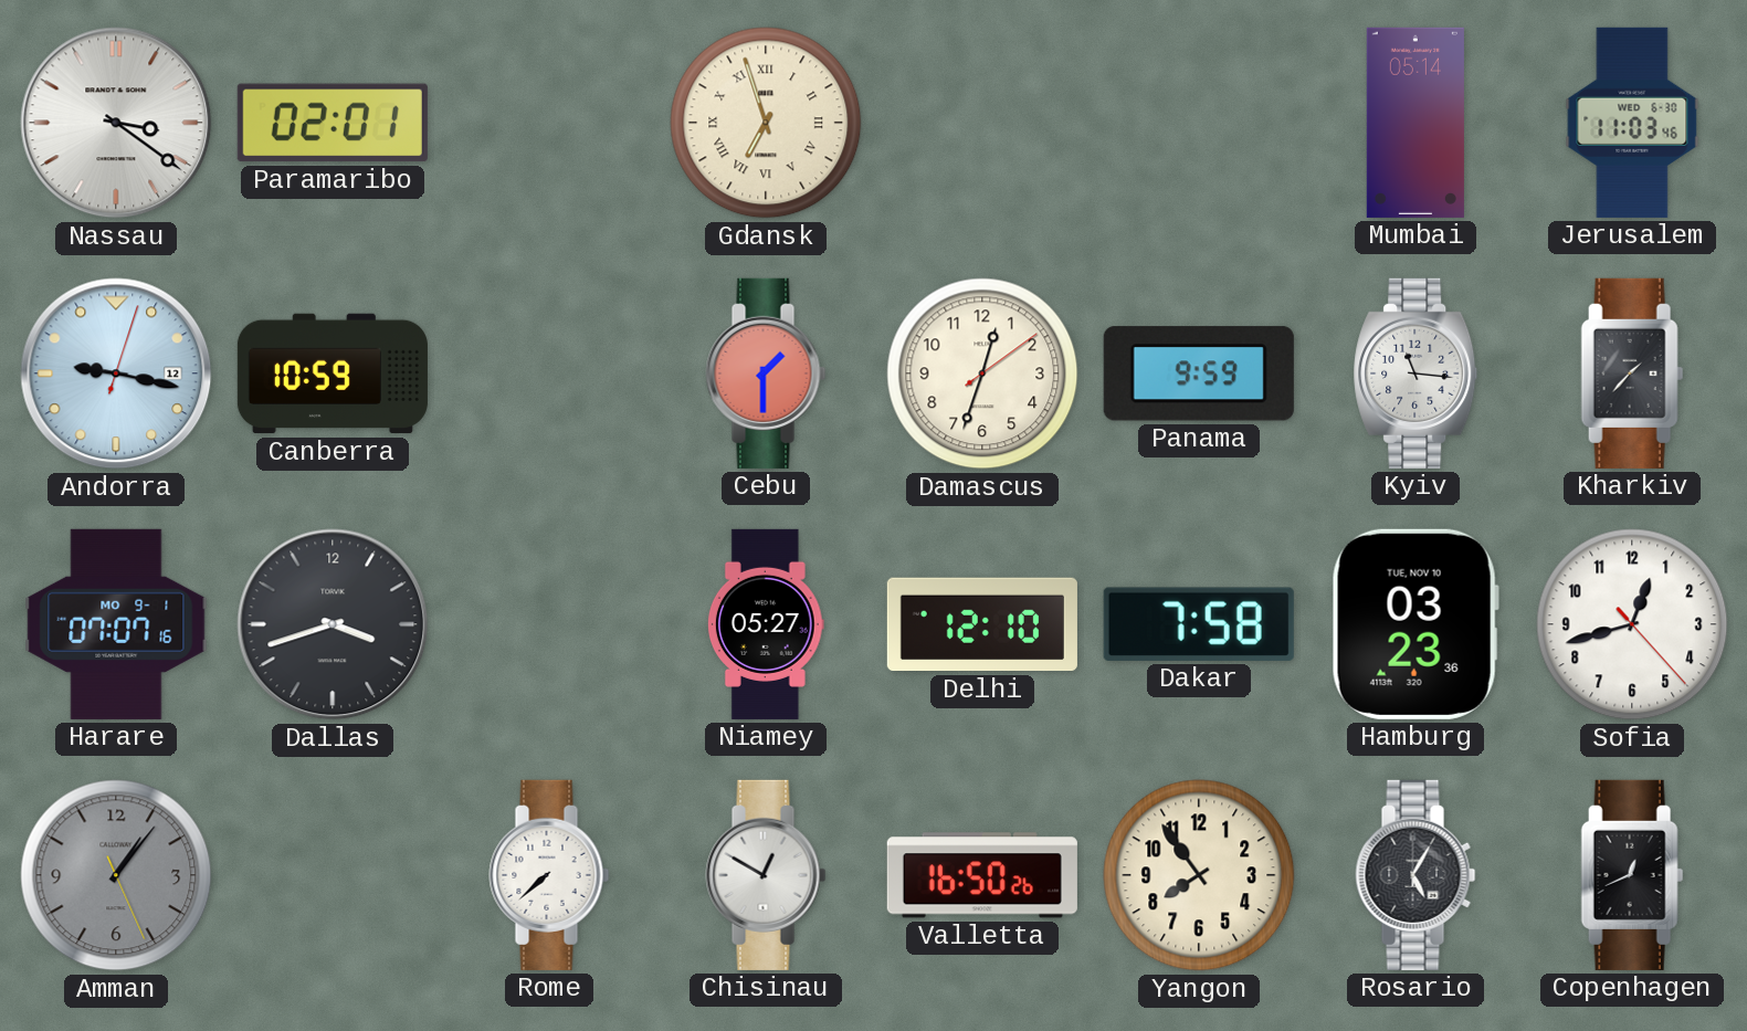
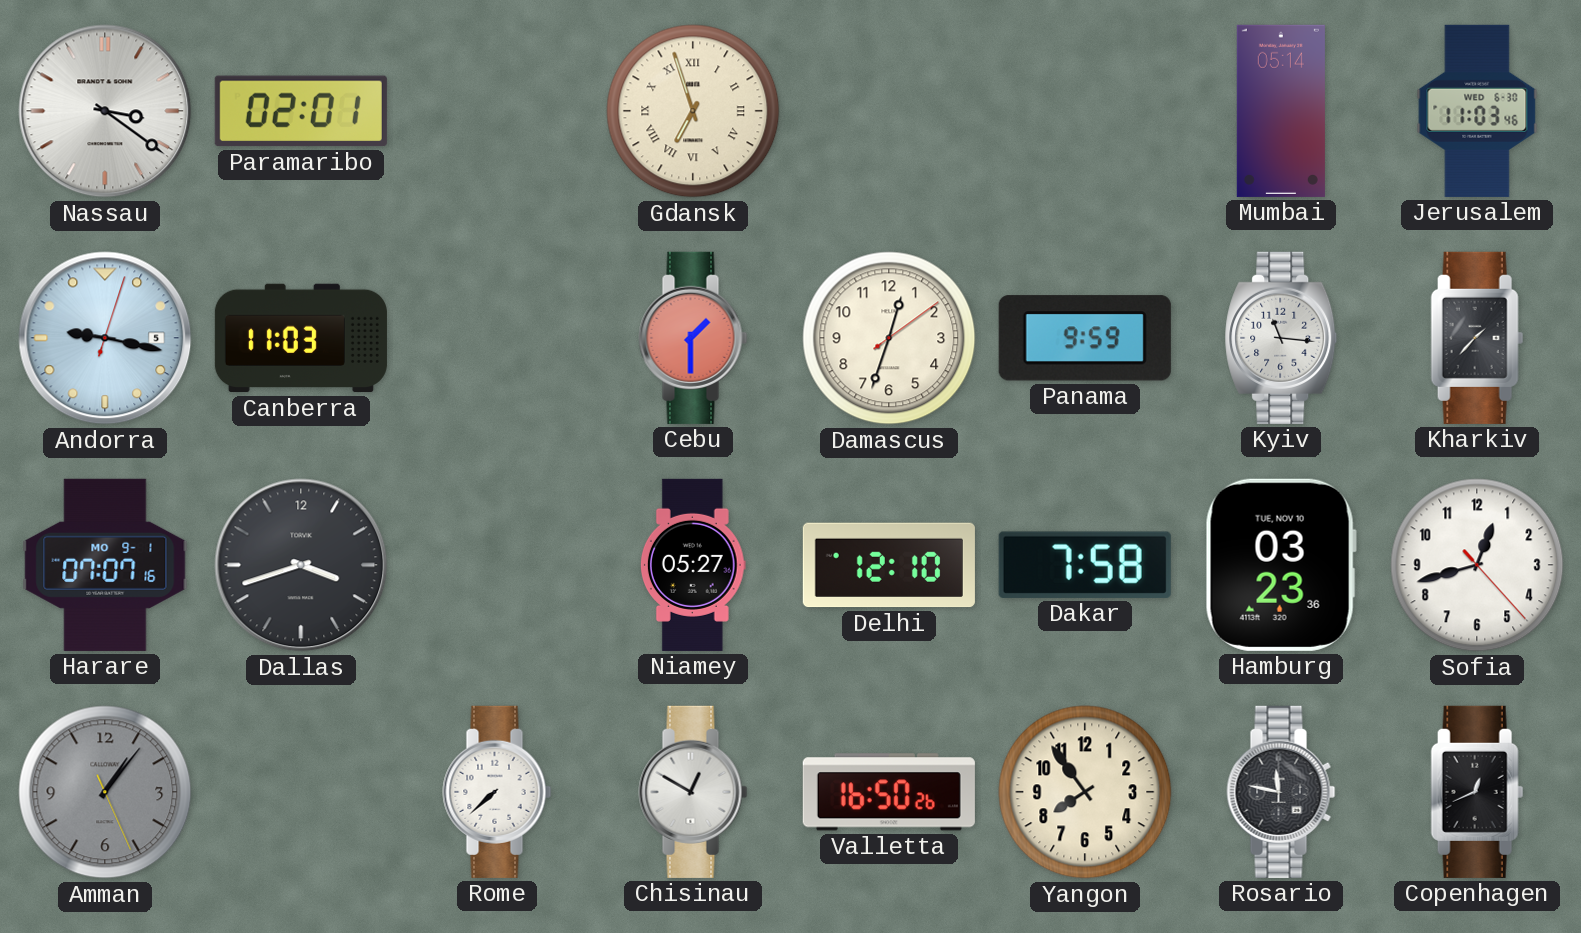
Andorra date: 12 -> 5 (105, 338)
Canberra: 10:59 -> 11:03 (301, 338)
Rosario: 5:05 -> 11:47 (1281, 792)
